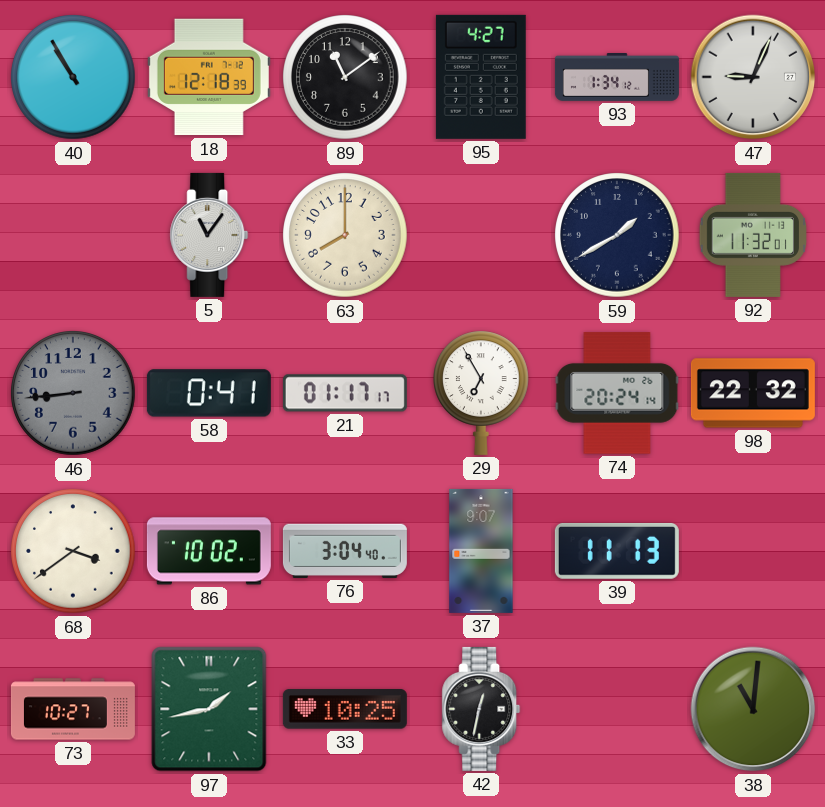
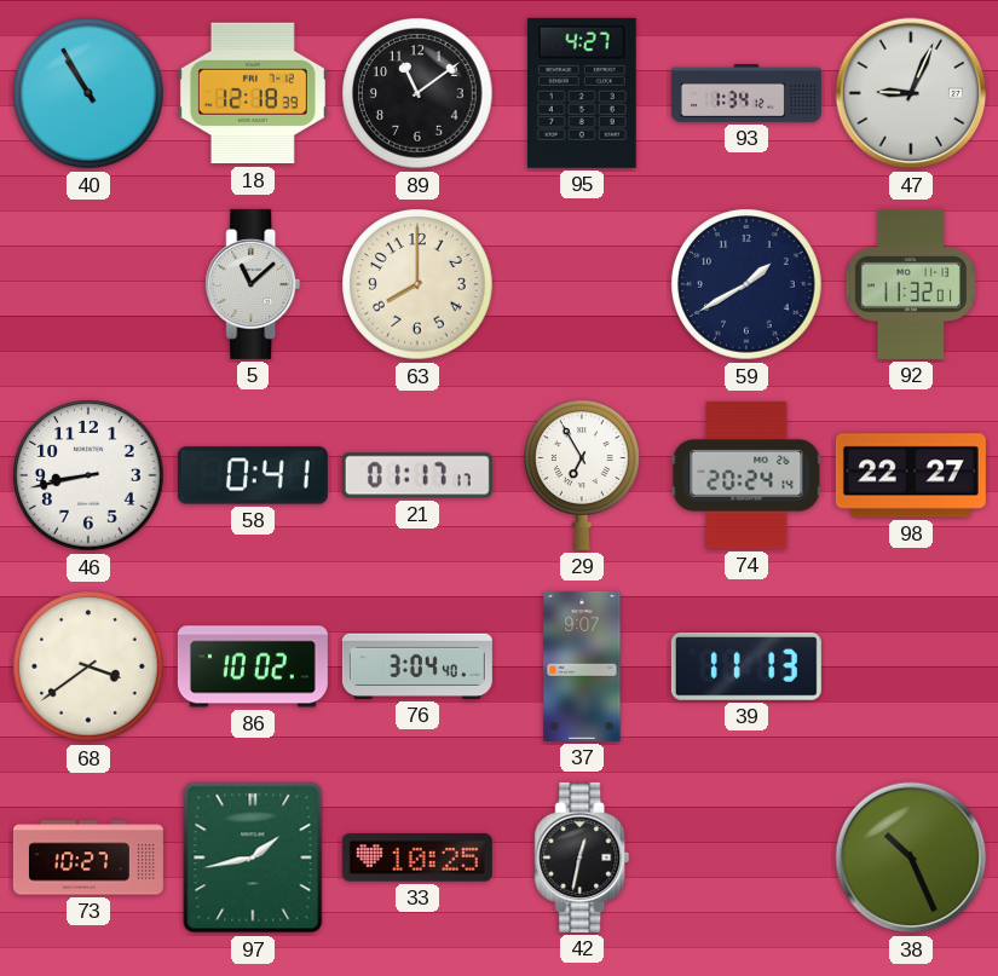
5: 11:06 -> 11:08 (253, 284)
46: 8:44 -> 8:43 (88, 475)
46 dial: grey -> white (88, 475)
98: 22:32 -> 22:27 (911, 475)
38: 11:01 -> 10:26 (911, 857)
